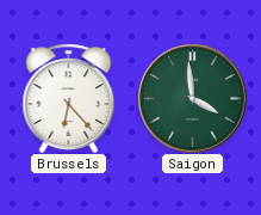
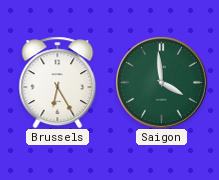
Brussels: 6:23 -> 6:25 (58, 82)
